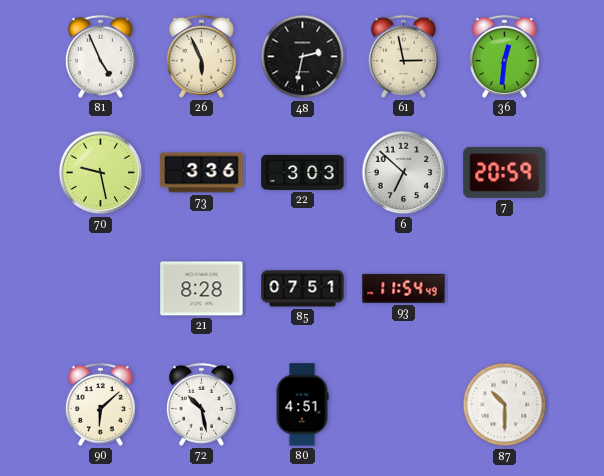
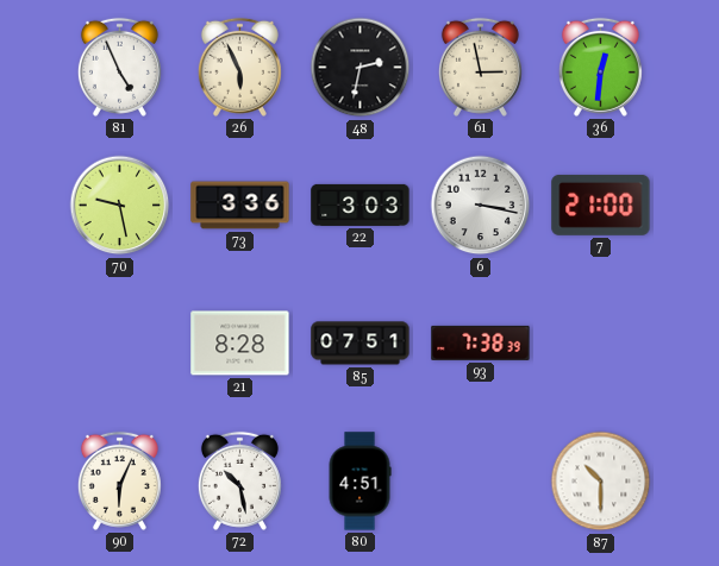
6: 6:52 -> 3:17 (481, 206)
7: 20:59 -> 21:00 (601, 205)
93: 11:54 -> 7:38 (481, 342)
90: 6:08 -> 6:04 (119, 480)
